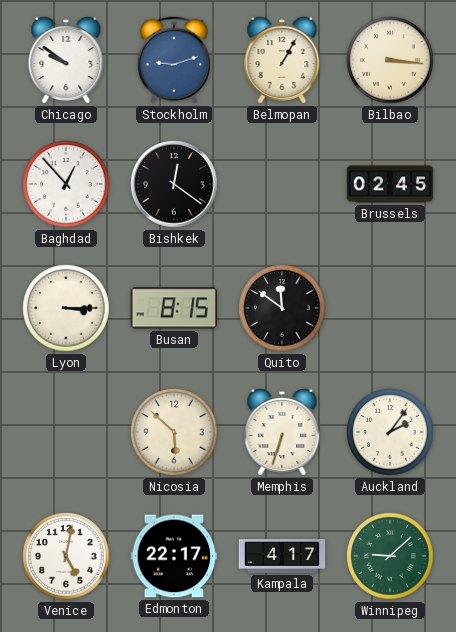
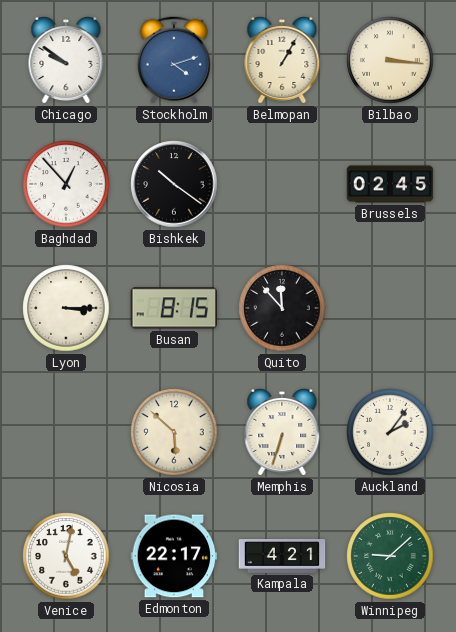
Stockholm: 9:12 -> 4:12 (174, 60)
Bishkek: 12:21 -> 10:21 (174, 184)
Quito: 11:51 -> 11:53 (282, 308)
Kampala: 4:17 -> 4:21 (282, 556)
